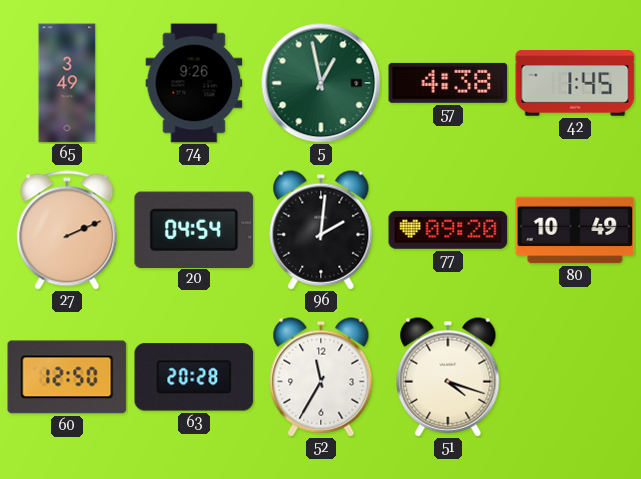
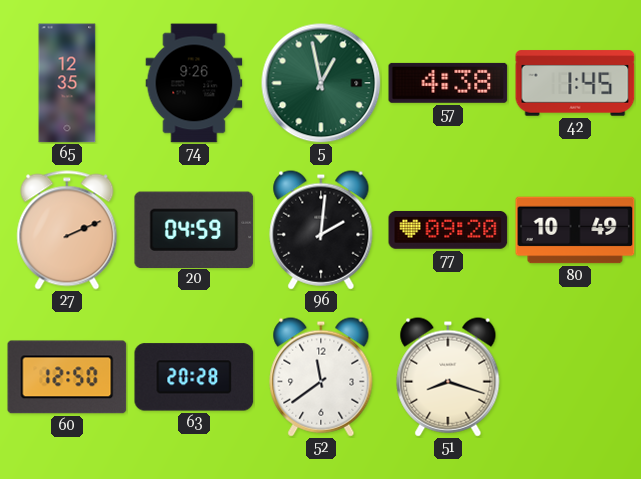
65: 3:49 -> 12:35 (67, 83)
20: 04:54 -> 04:59 (194, 229)
52: 11:35 -> 11:39 (321, 377)
51: 4:18 -> 8:18 (448, 377)
